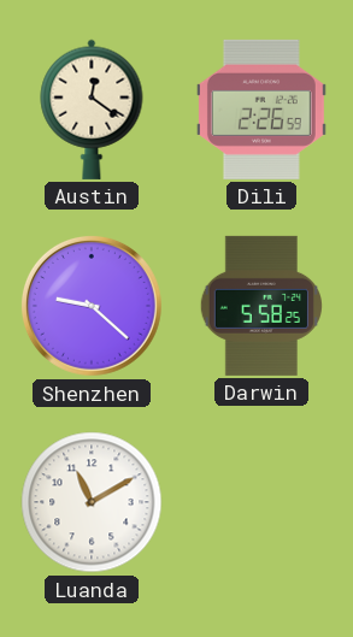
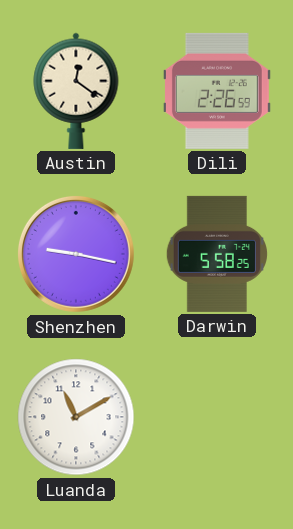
Shenzhen: 9:22 -> 9:17 (76, 254)
